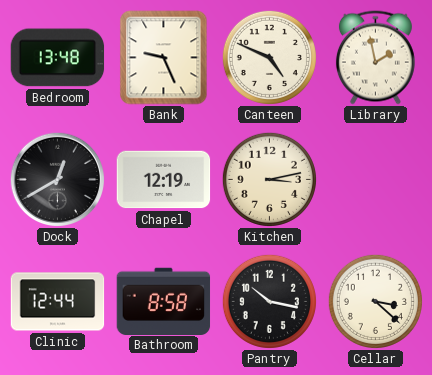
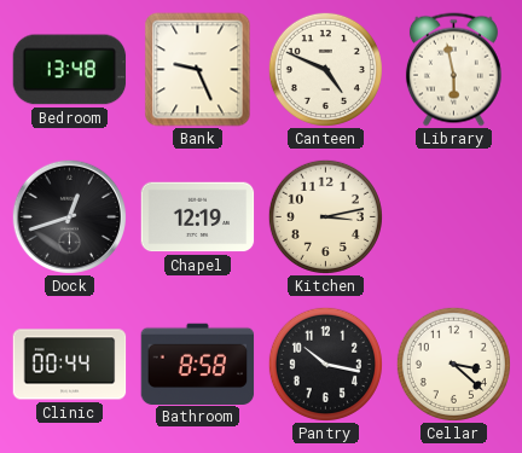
Library: 1:58 -> 5:58 (453, 70)
Dock: 12:40 -> 12:42 (69, 216)
Clinic: 12:44 -> 00:44 (70, 365)
